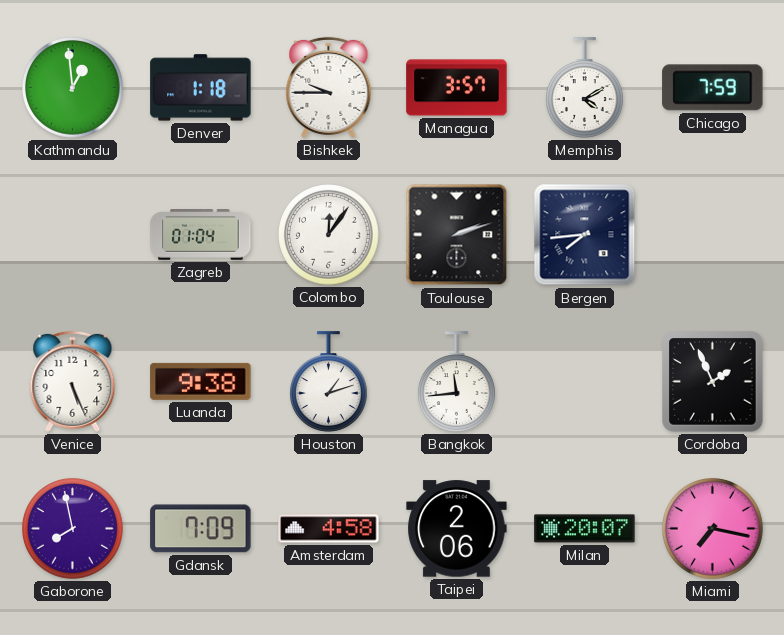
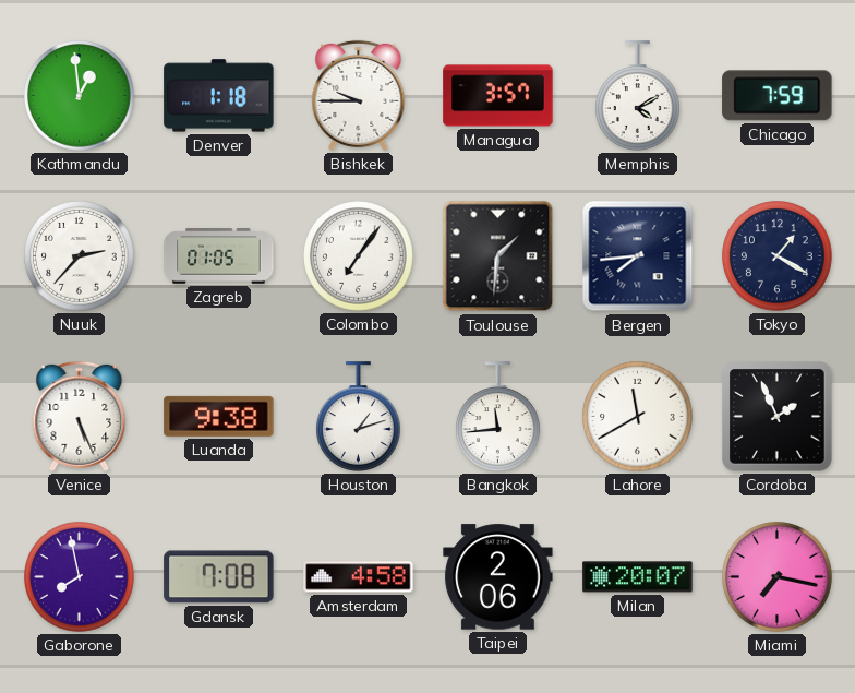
Nuuk: none -> 2:37 (80, 256)
Zagreb: 01:04 -> 01:05 (219, 256)
Colombo: 12:06 -> 7:06 (359, 256)
Toulouse: 2:12 -> 1:31 (498, 256)
Tokyo: none -> 1:20 (778, 256)
Lahore: none -> 11:40 (638, 417)
Gdansk: 7:09 -> 7:08 (219, 577)
